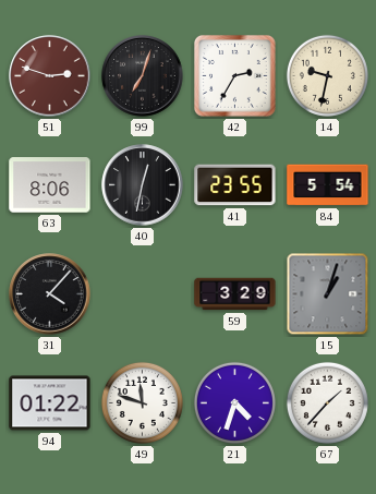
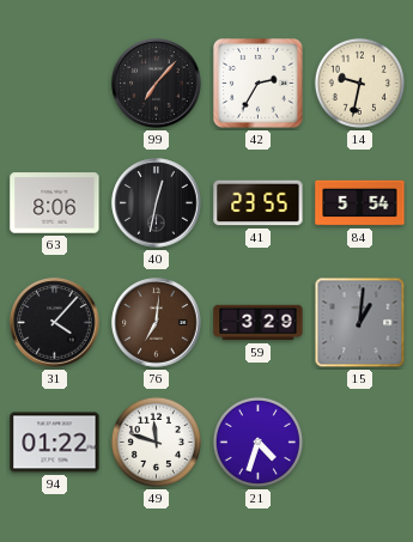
51: 2:48 -> none (50, 76)
99: 7:03 -> 7:07 (157, 84)
76: none -> 7:01 (157, 323)
15: 1:03 -> 1:01 (360, 323)
67: 1:37 -> none (327, 402)
